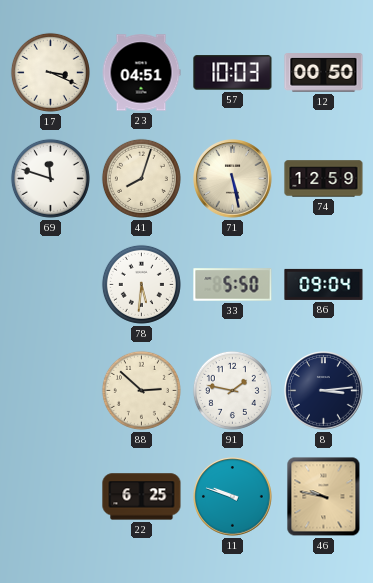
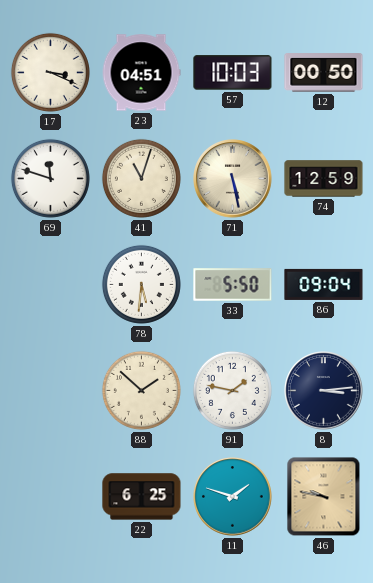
41: 8:03 -> 11:03 (141, 178)
88: 2:52 -> 1:52 (141, 390)
11: 9:48 -> 1:48 (233, 497)
